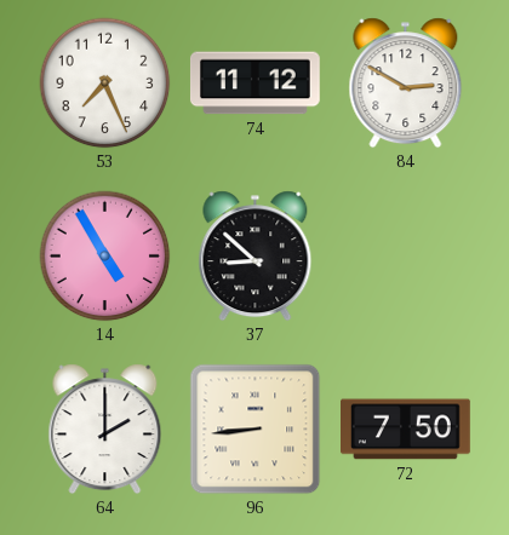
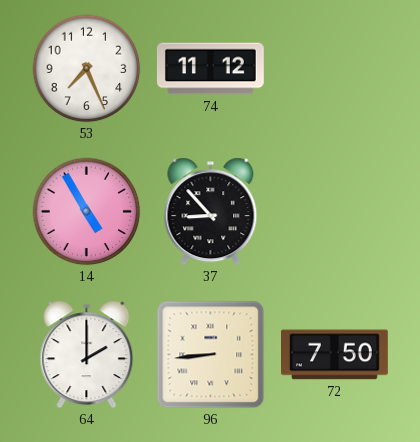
84: 2:50 -> none (406, 84)
37: 8:52 -> 8:53 (211, 212)
